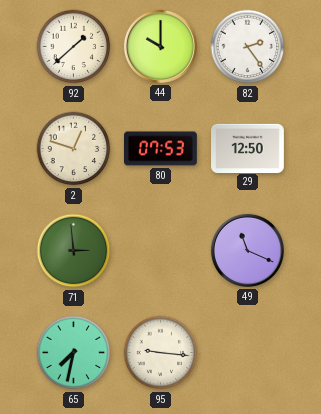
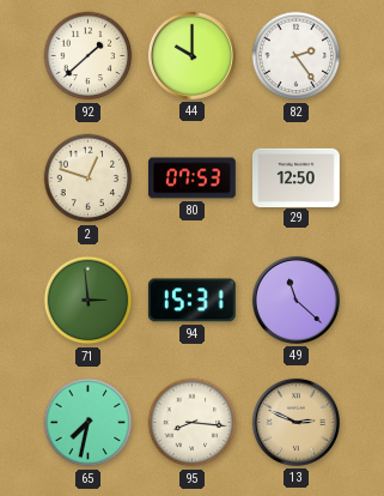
94: none -> 15:31 (191, 301)
49: 11:19 -> 11:22 (295, 300)
95: 9:16 -> 8:16 (193, 423)
13: none -> 2:49 (295, 422)
